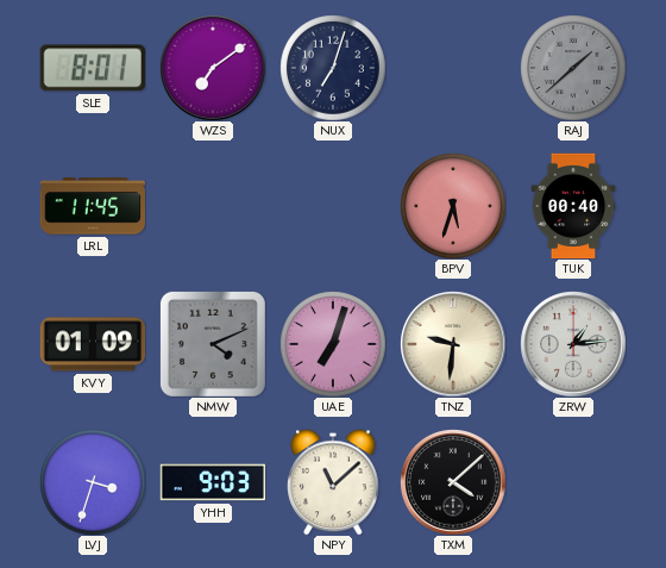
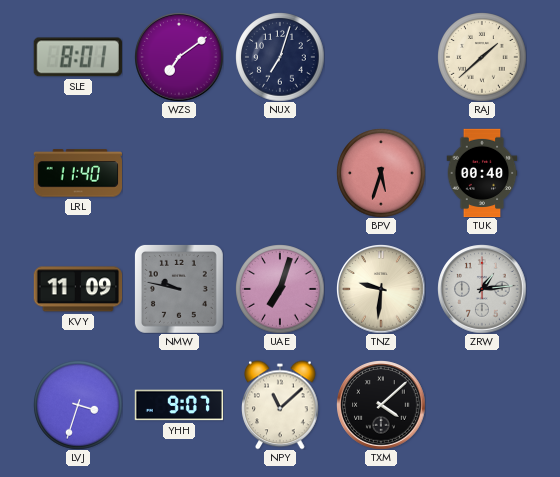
RAJ dial: grey -> cream (482, 57)
LRL: 11:45 -> 11:40 (77, 173)
KVY: 01:09 -> 11:09 (78, 289)
NMW: 4:11 -> 9:47 (179, 289)
YHH: 9:03 -> 9:07 (179, 405)
